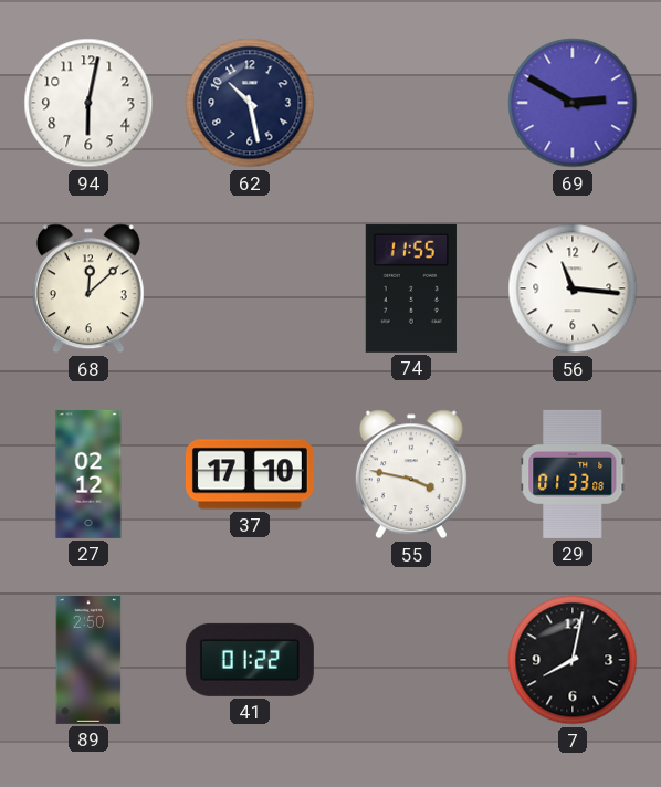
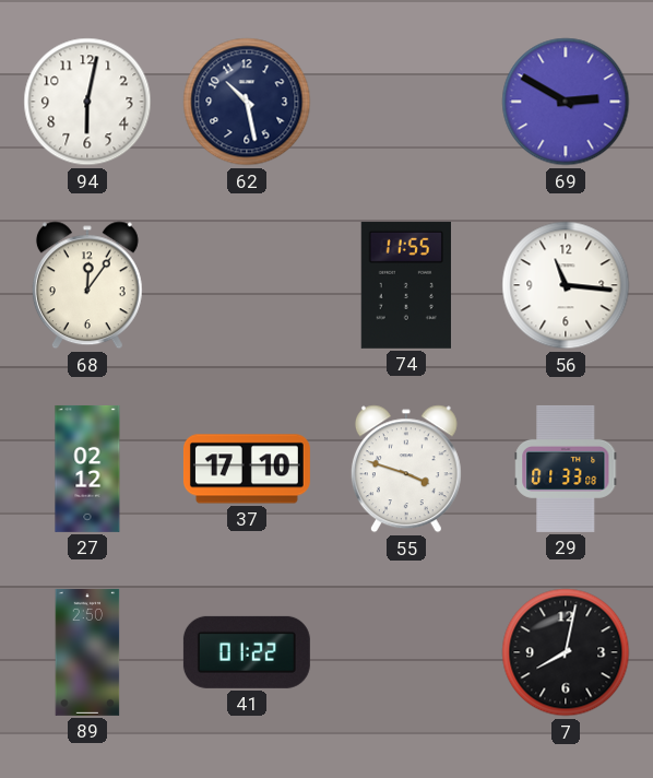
68: 12:08 -> 12:06 (87, 285)
55: 3:47 -> 3:48 (406, 469)
